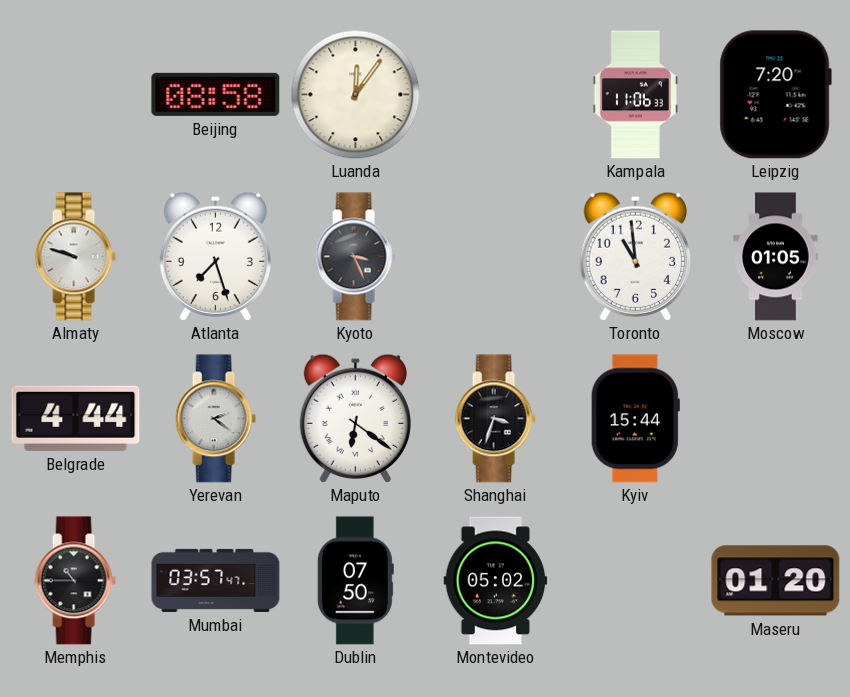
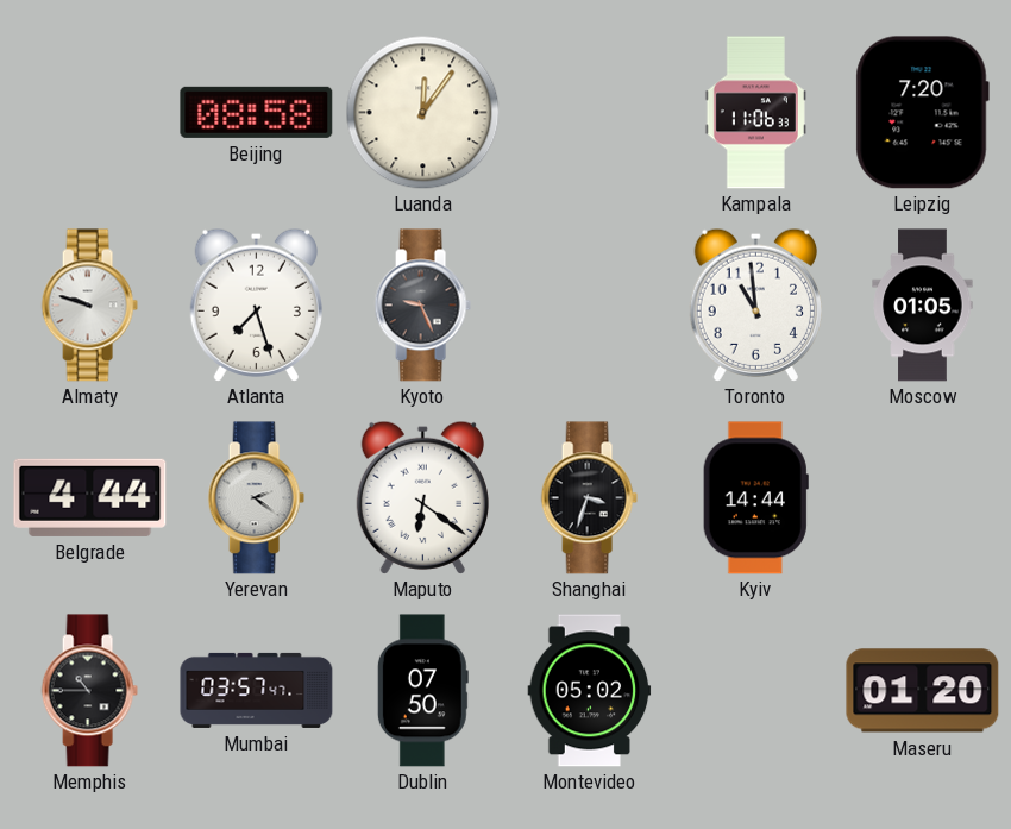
Kyoto: 3:26 -> 9:26 (422, 306)
Kyiv: 15:44 -> 14:44 (755, 498)
